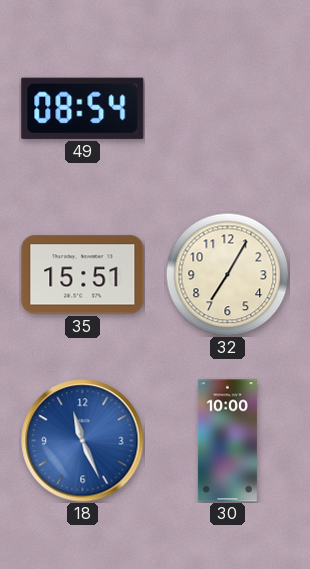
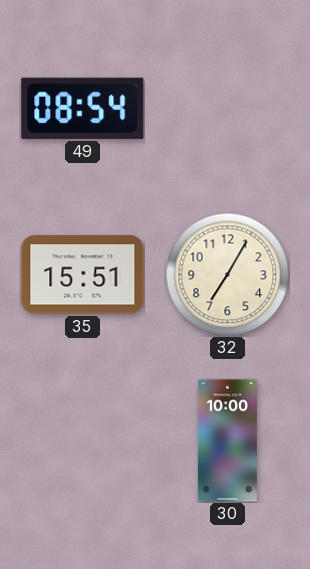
18: 11:26 -> none (83, 441)
